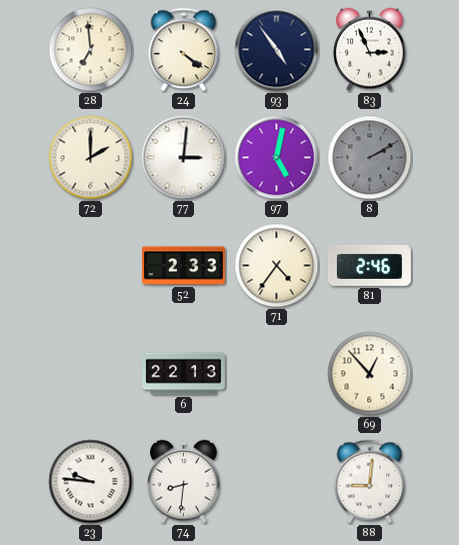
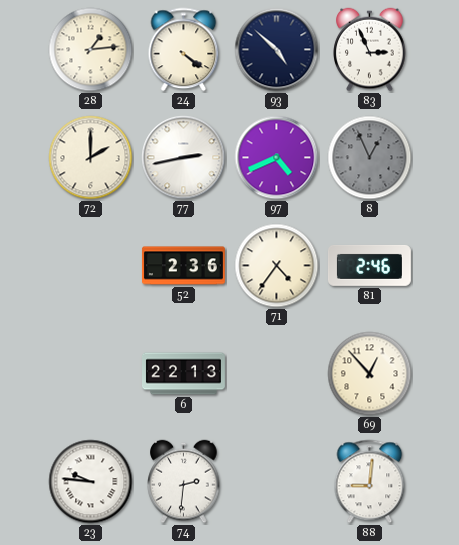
28: 6:59 -> 1:14 (91, 50)
93: 4:54 -> 4:52 (277, 50)
77: 3:01 -> 2:43 (184, 158)
97: 5:02 -> 4:41 (277, 158)
8: 2:10 -> 12:56 (370, 158)
52: 2:33 -> 2:36 (183, 266)
74: 8:31 -> 2:31 (184, 482)
